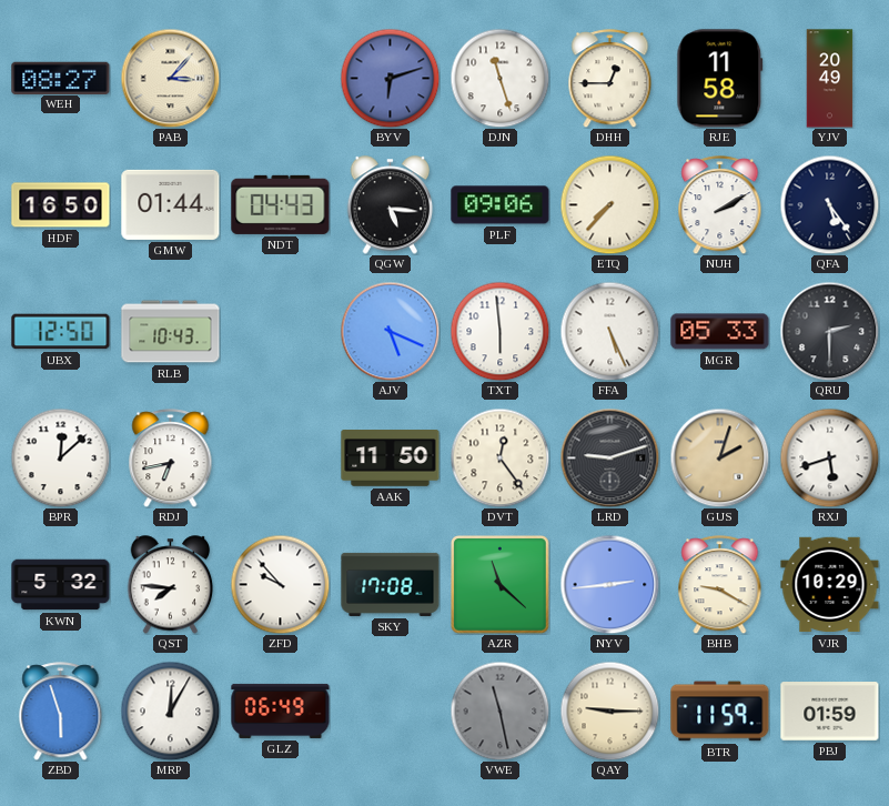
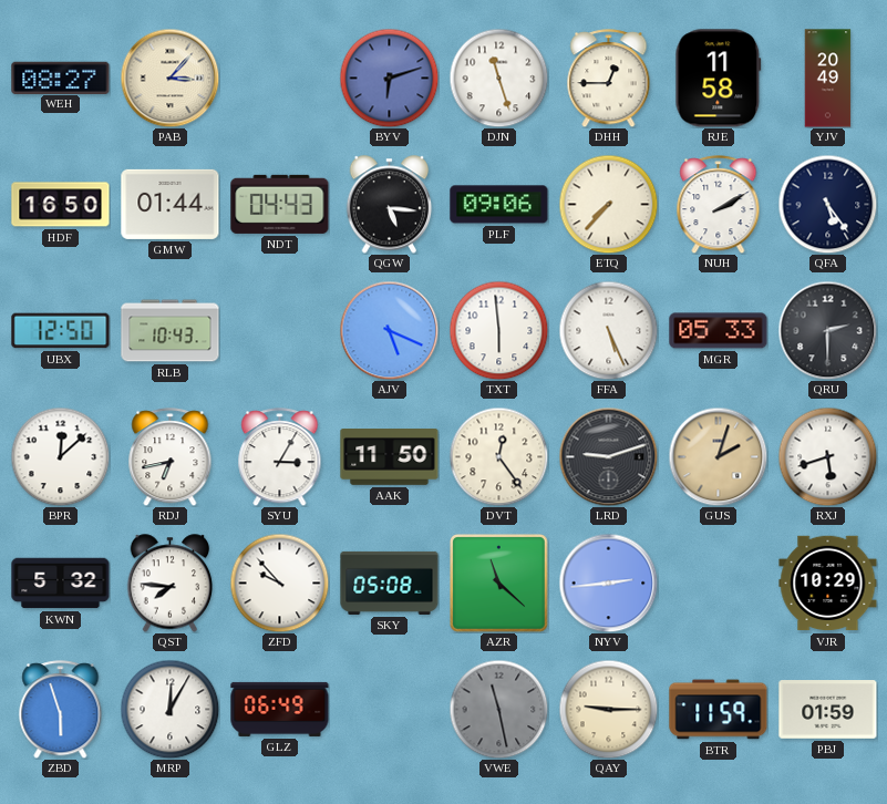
SYU: none -> 3:05 (280, 457)
SKY: 17:08 -> 05:08 (390, 583)
BHB: 9:20 -> none (720, 585)
